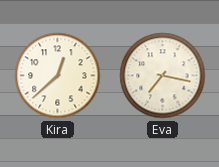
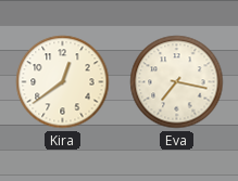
Kira: 12:38 -> 12:39 (63, 82)
